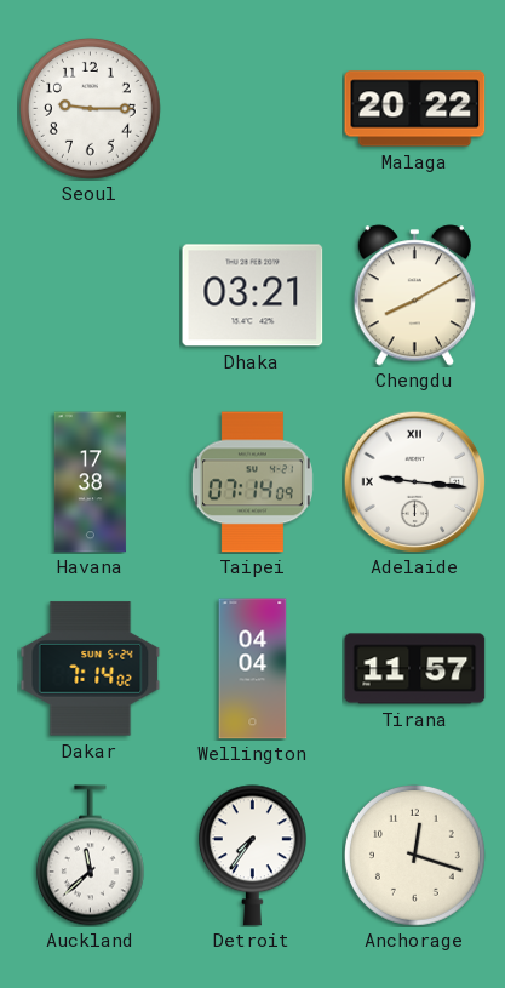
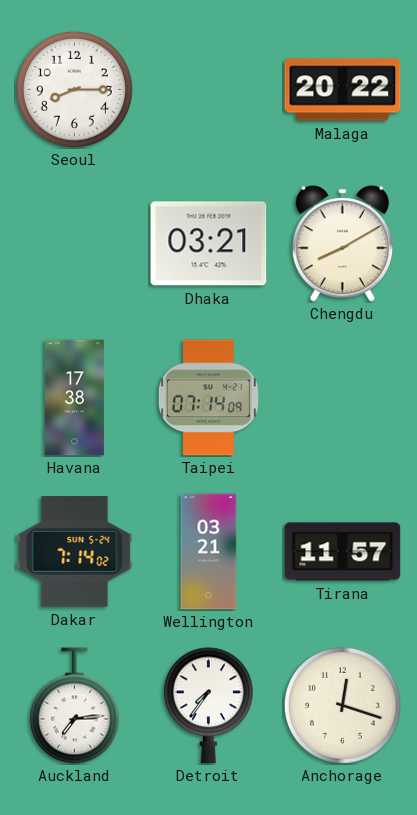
Seoul: 9:15 -> 8:15 (74, 89)
Adelaide: 9:16 -> none (414, 481)
Wellington: 04:04 -> 03:21 (209, 552)
Auckland: 11:38 -> 7:14 (74, 706)
